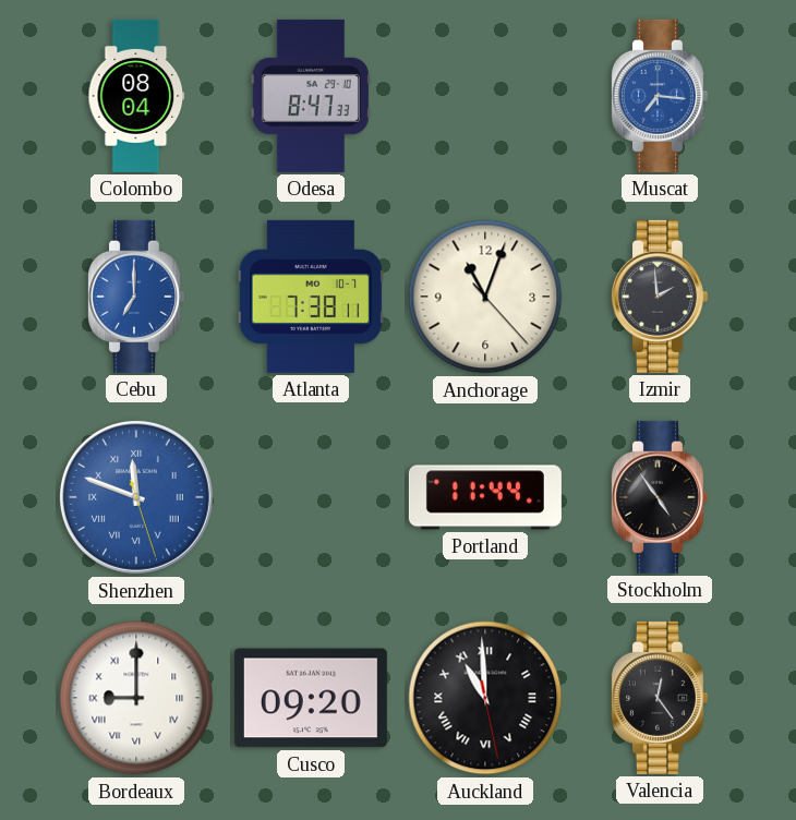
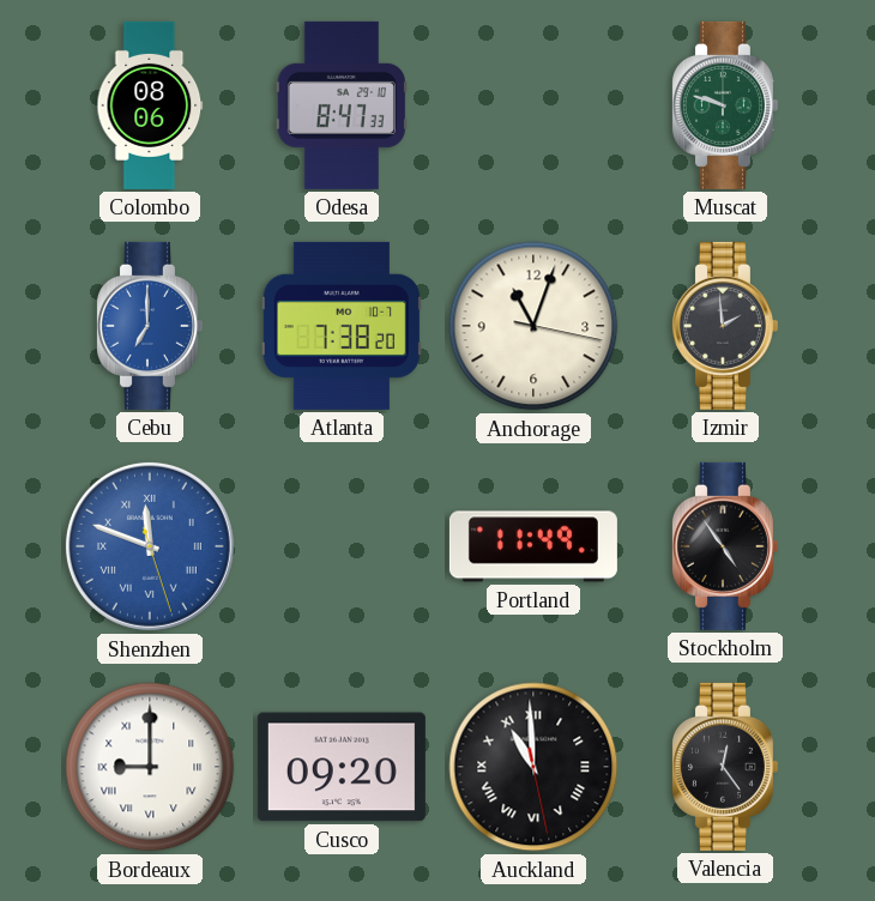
Colombo: 08:04 -> 08:06 (150, 105)
Muscat: 7:16 -> 9:48 (724, 105)
Muscat dial: blue -> green (724, 105)
Atlanta: 7:38:11 -> 7:38:20 (342, 326)
Anchorage: 11:03:23 -> 11:03:17 (533, 326)
Portland: 11:44 -> 11:49 (533, 546)
